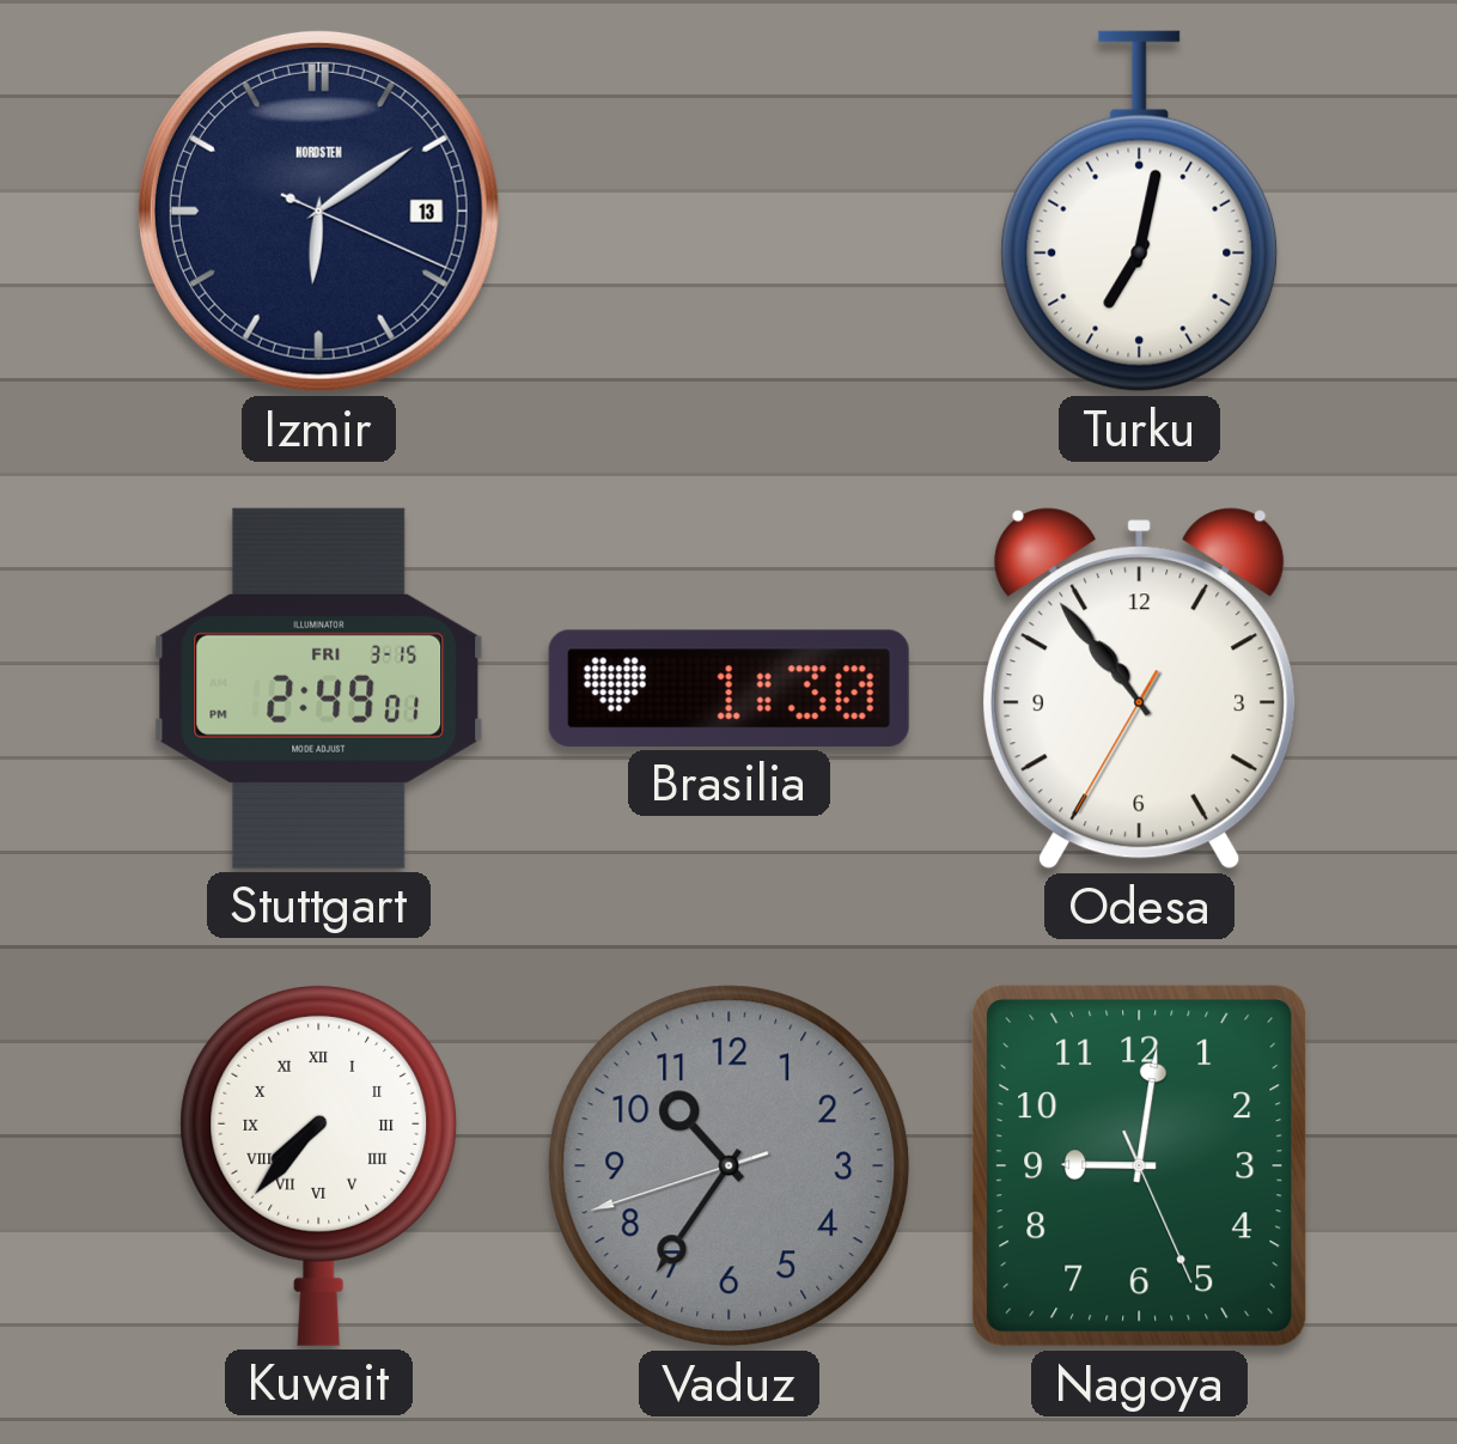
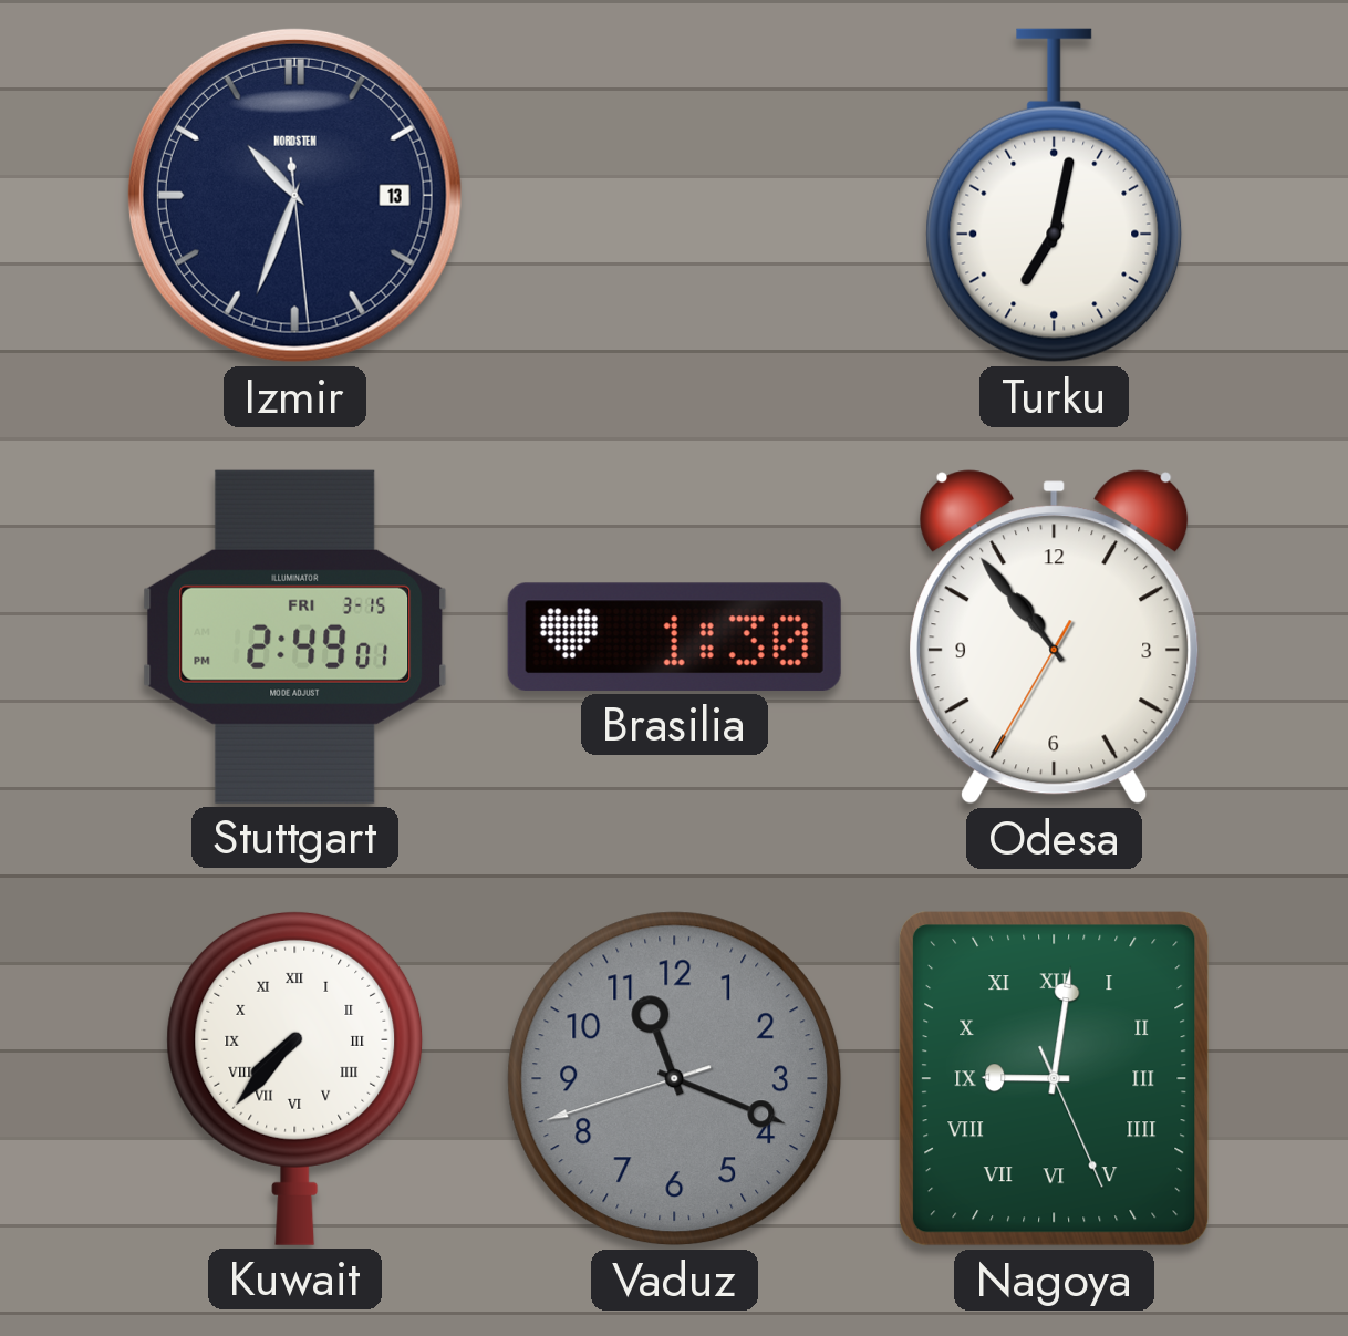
Izmir: 6:09 -> 10:33 (294, 195)
Vaduz: 10:35 -> 11:18 (675, 1079)
Nagoya numerals: Arabic -> Roman (1055, 1079)
